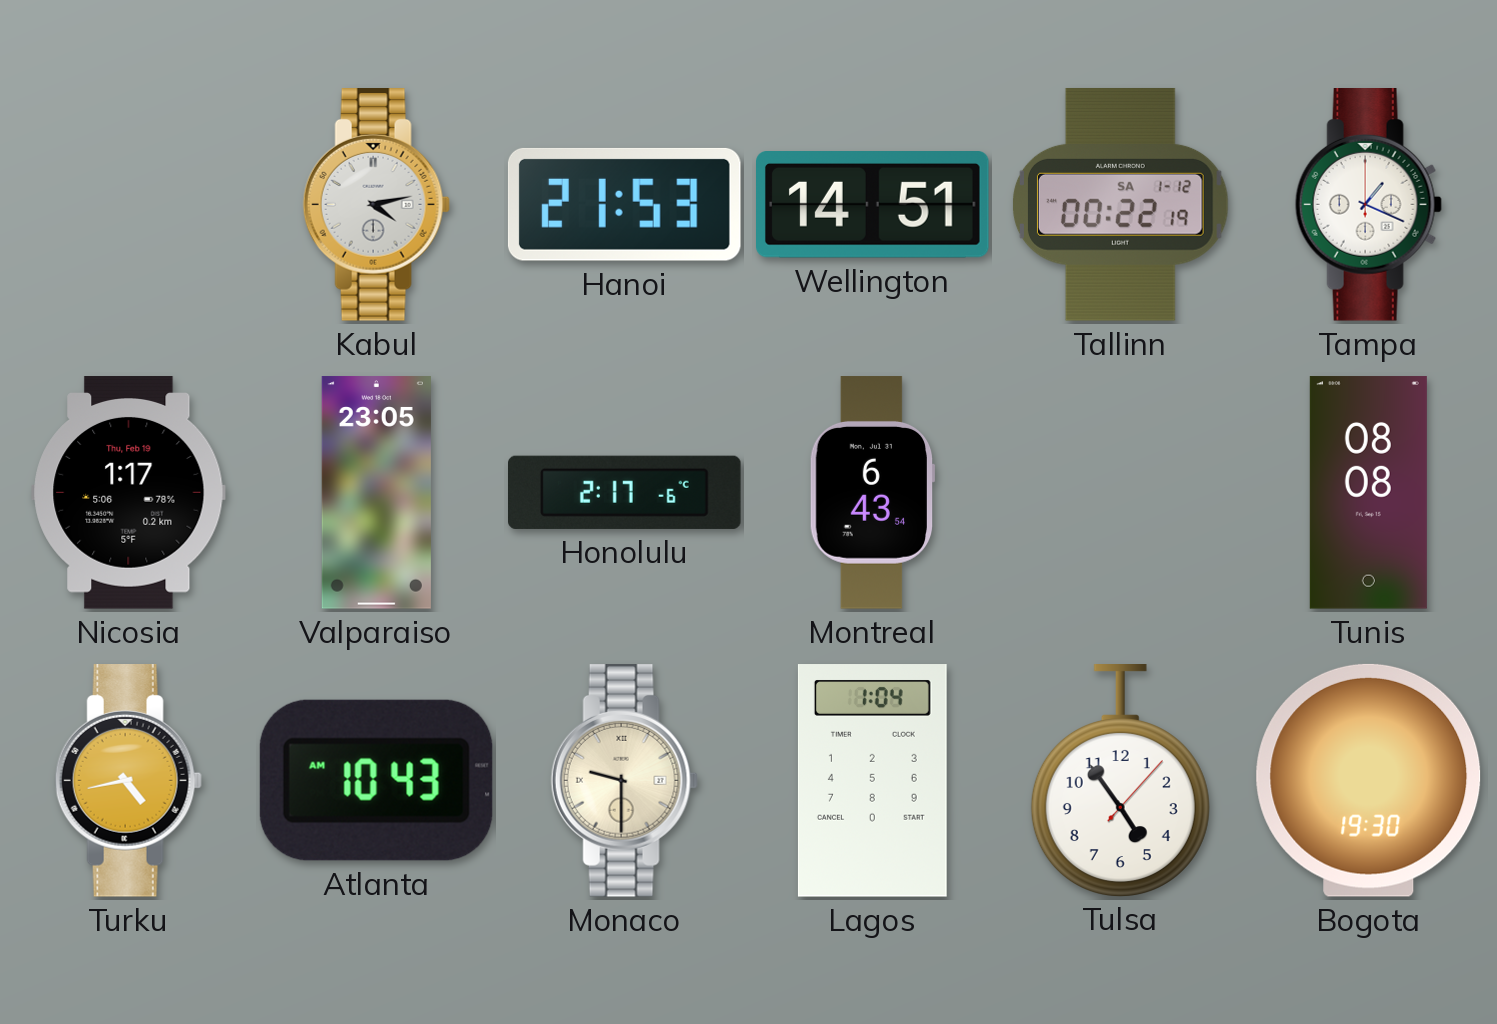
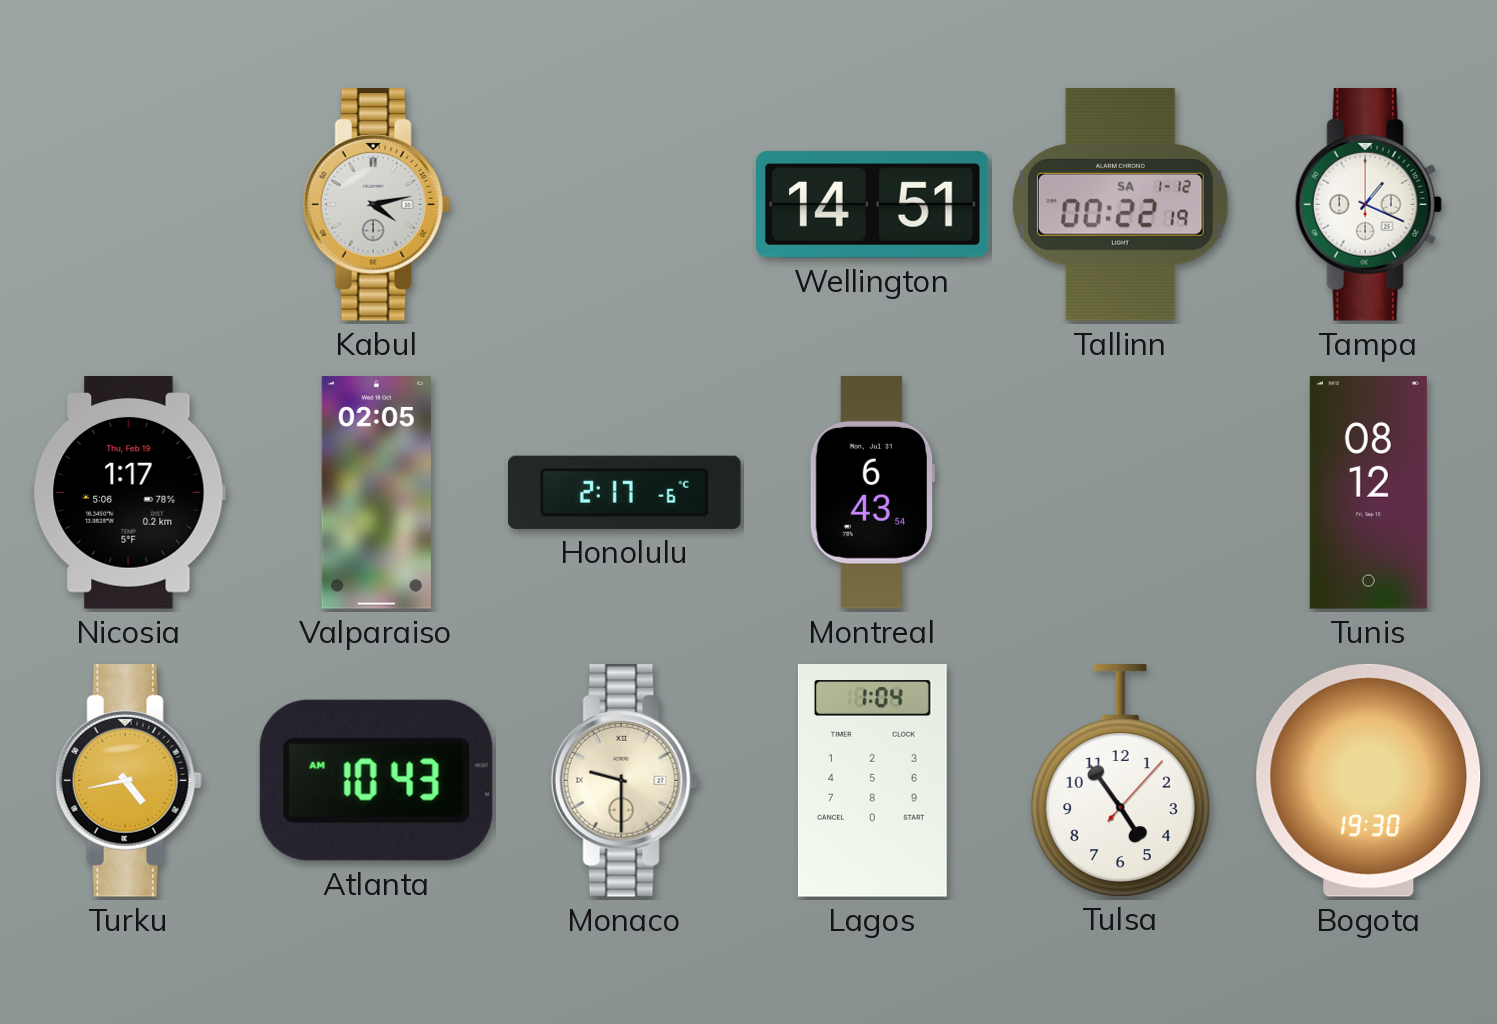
Hanoi: 21:53 -> none (624, 204)
Valparaiso: 23:05 -> 02:05 (376, 493)
Tunis: 08:08 -> 08:12 (1368, 493)
